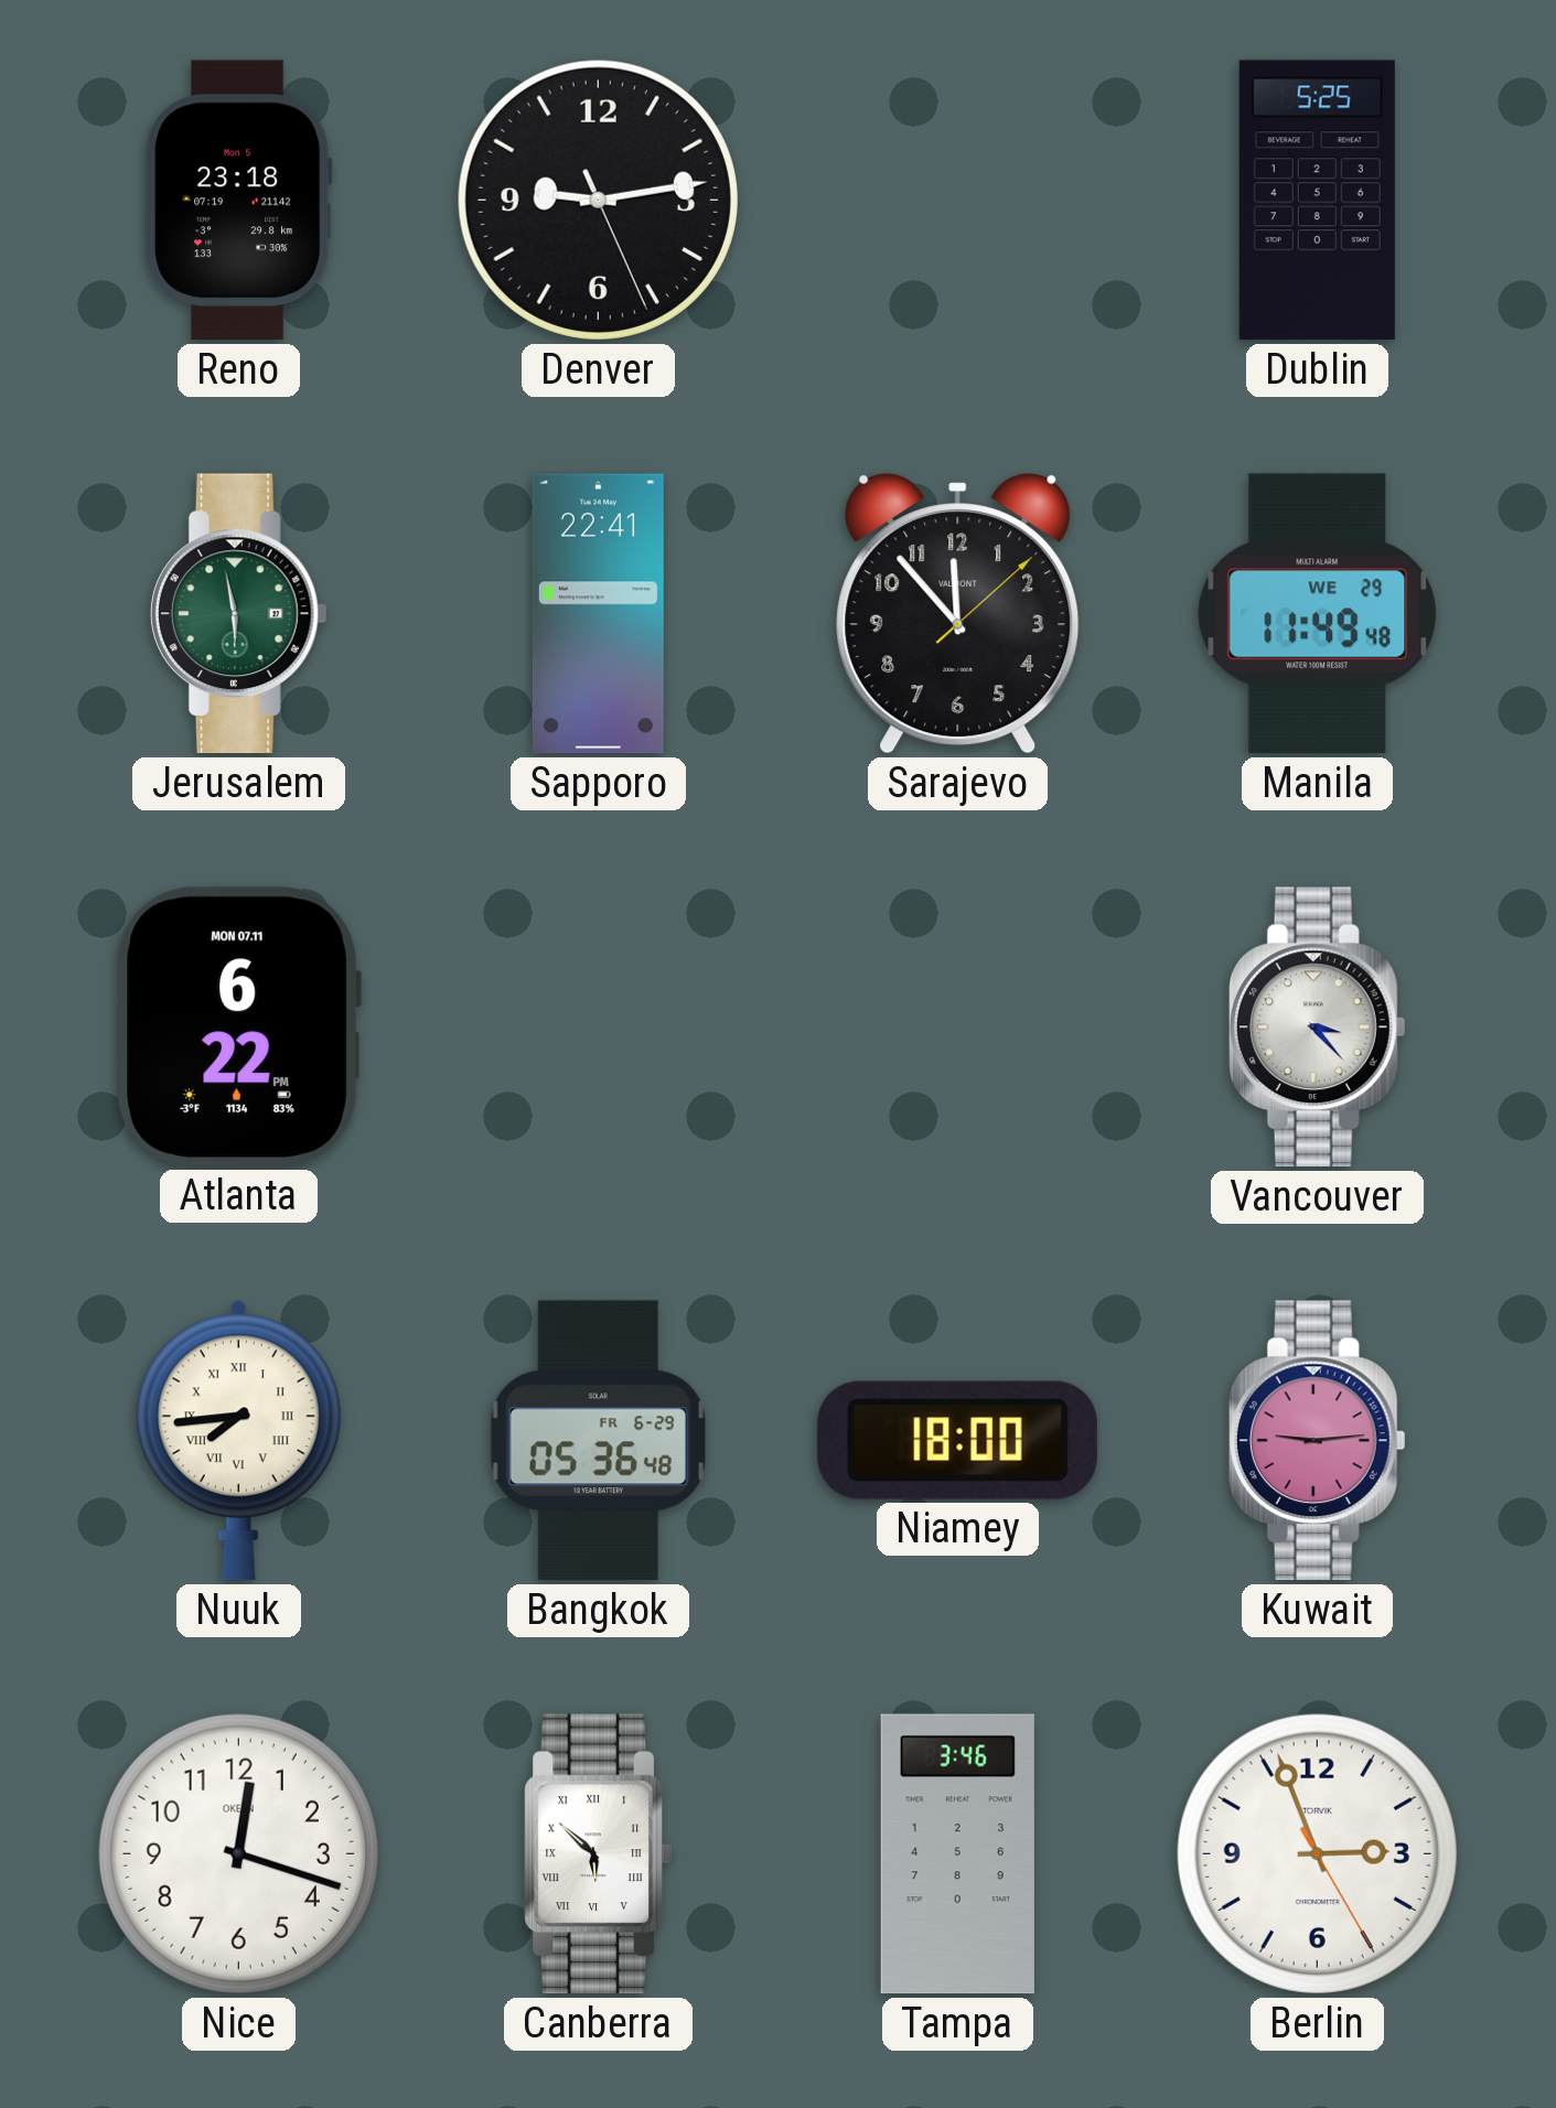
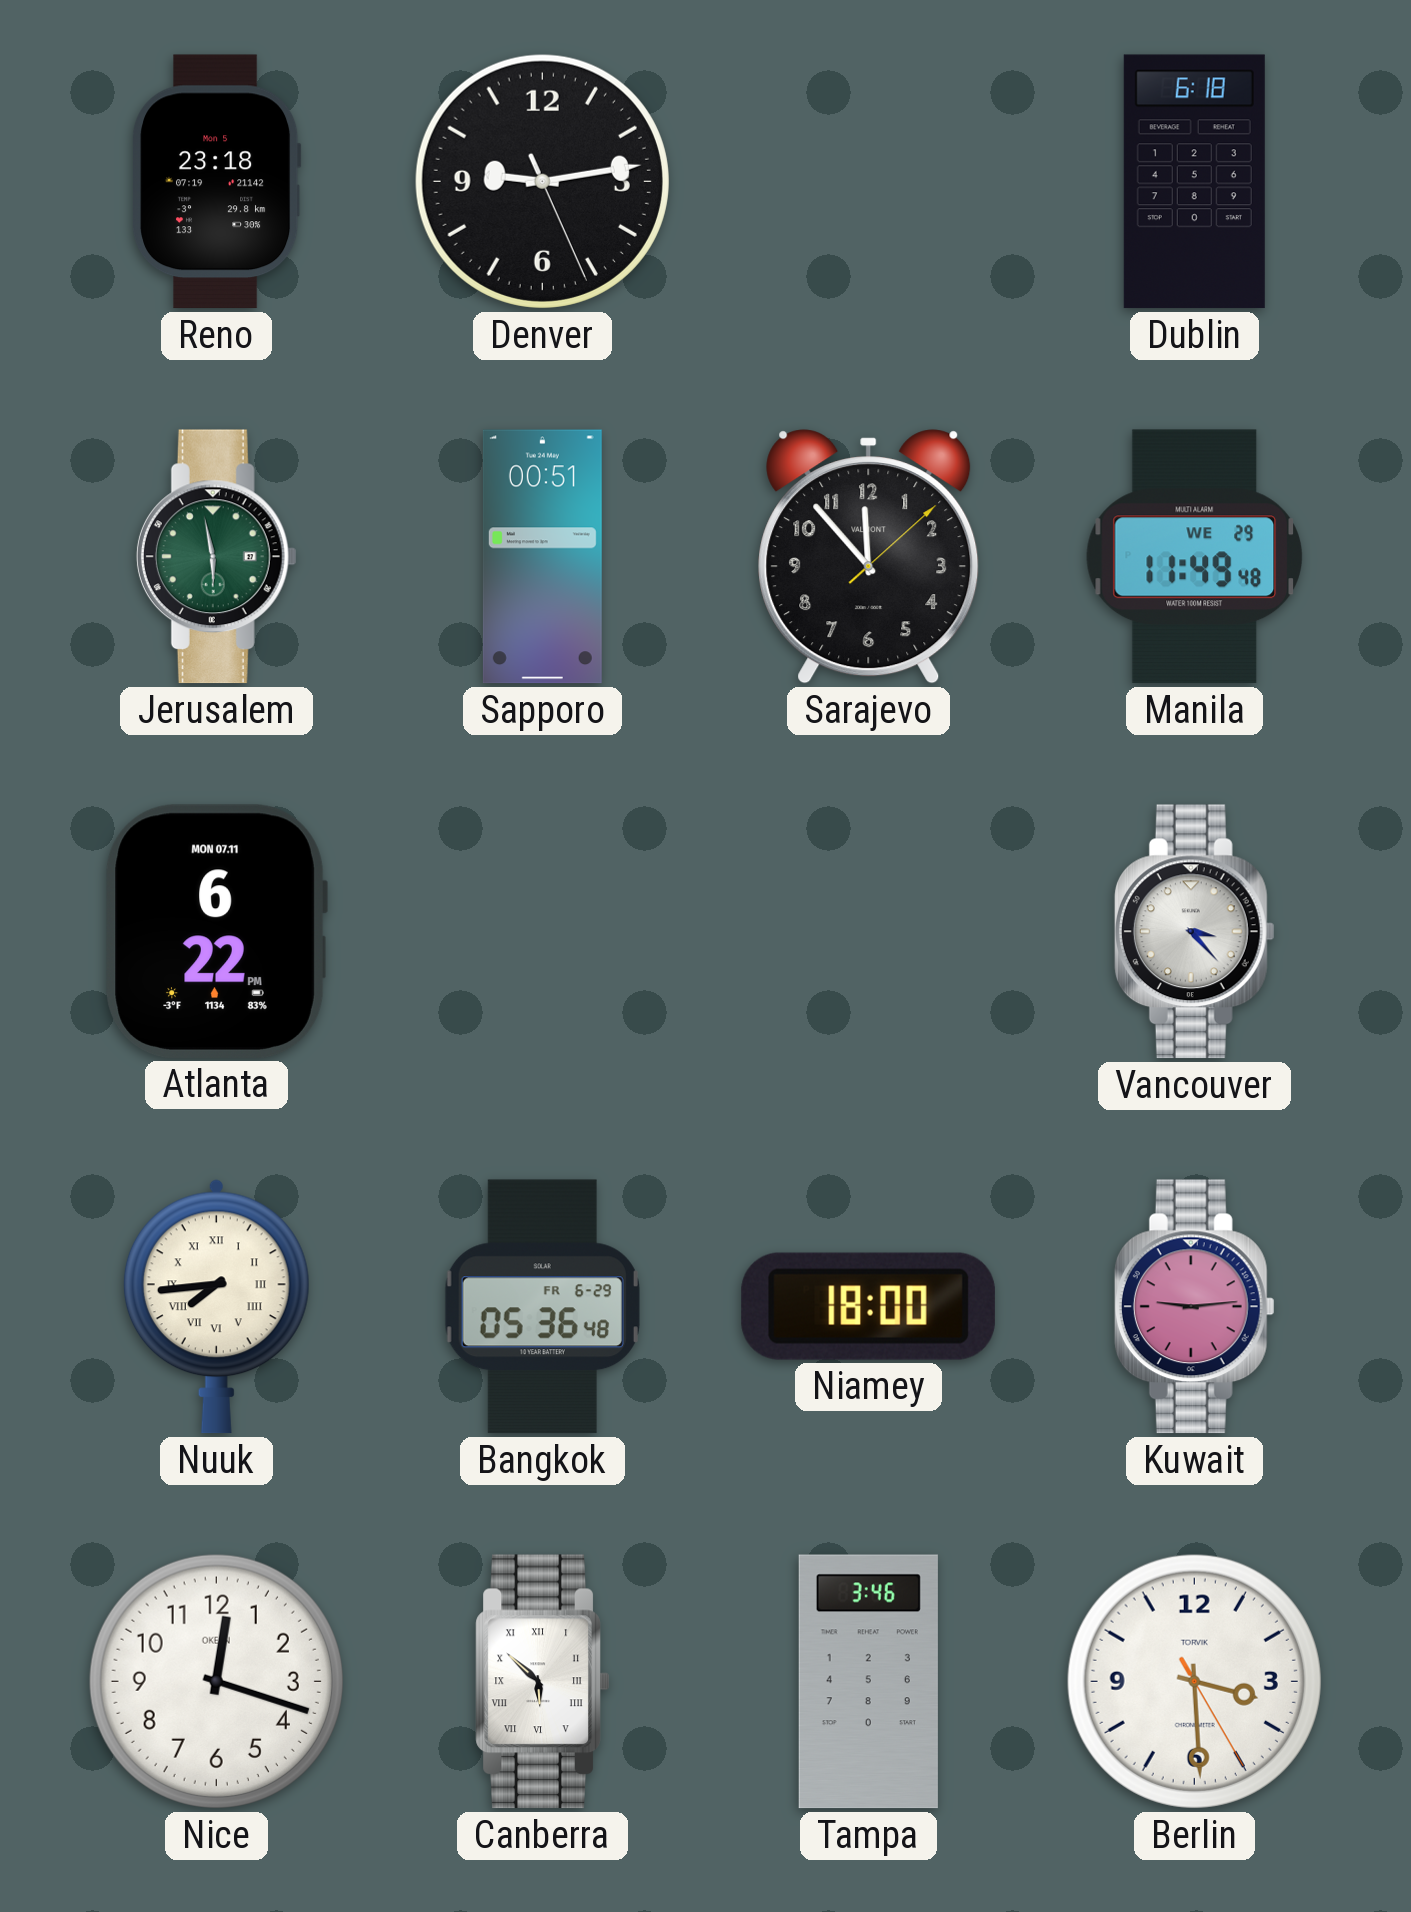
Dublin: 5:25 -> 6:18 (1194, 182)
Sapporo: 22:41 -> 00:51 (542, 557)
Berlin: 2:56 -> 3:29 (1194, 1681)
